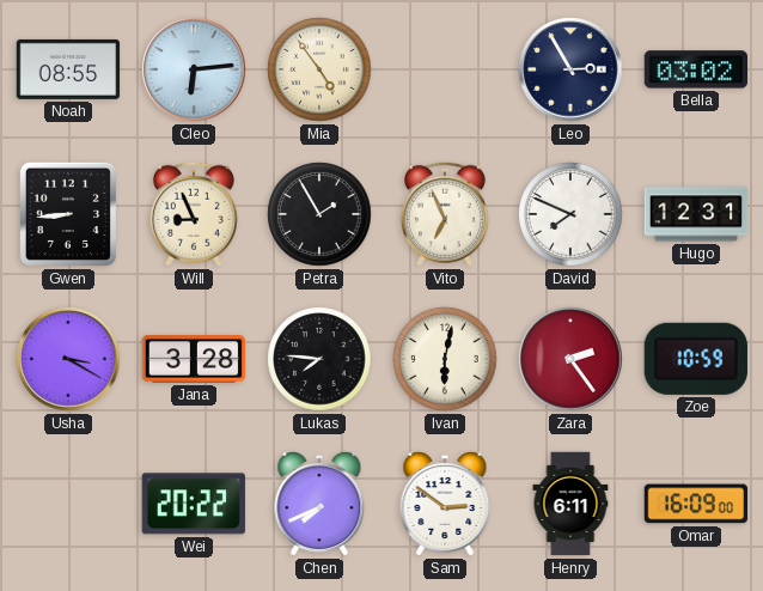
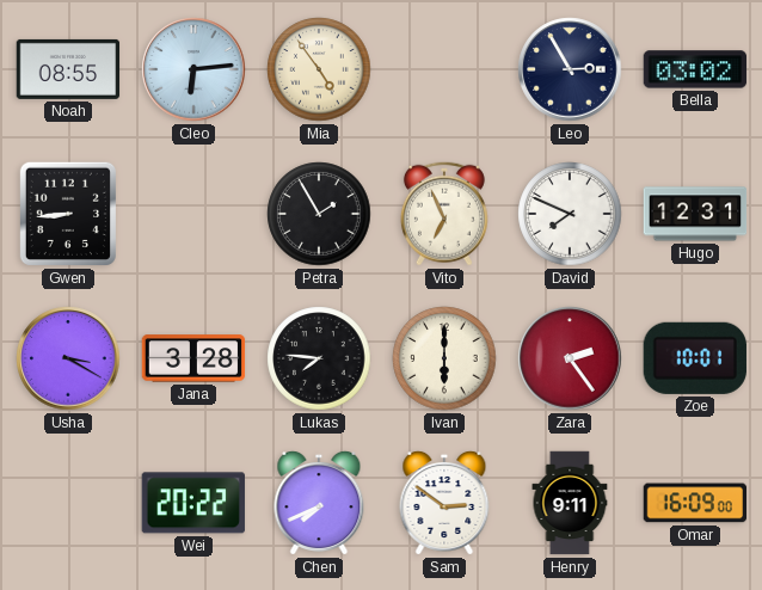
Will: 8:56 -> none (194, 214)
Ivan: 6:02 -> 6:00 (444, 358)
Zoe: 10:59 -> 10:01 (695, 358)
Henry: 6:11 -> 9:11 (570, 503)
